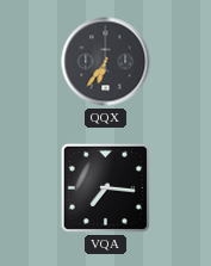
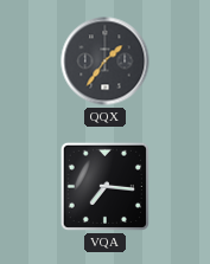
QQX: 6:36 -> 1:36 (106, 62)
